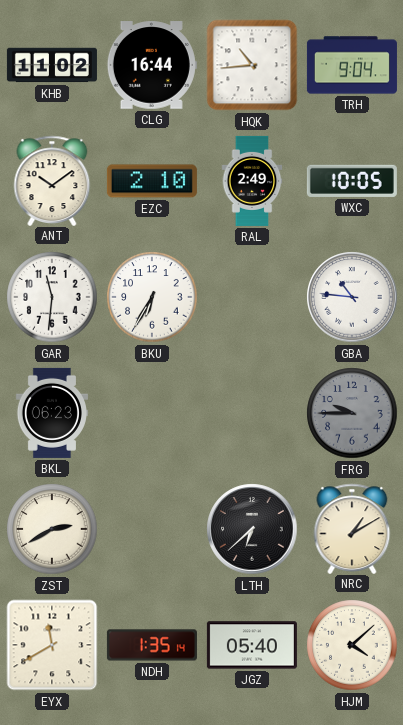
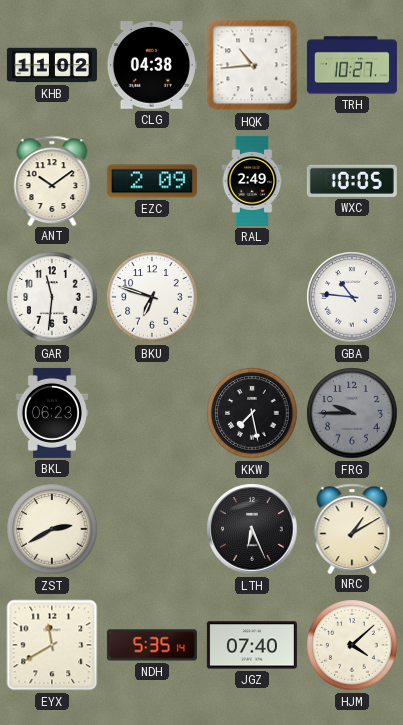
CLG: 16:44 -> 04:38 (152, 65)
TRH: 9:04 -> 10:27 (352, 65)
EZC: 2:10 -> 2:09 (152, 181)
BKU: 6:35 -> 6:48 (152, 297)
KKW: none -> 7:28 (252, 413)
LTH: 6:38 -> 6:26 (252, 529)
NDH: 1:35 -> 5:35 (152, 645)
JGZ: 05:40 -> 07:40 (252, 645)
